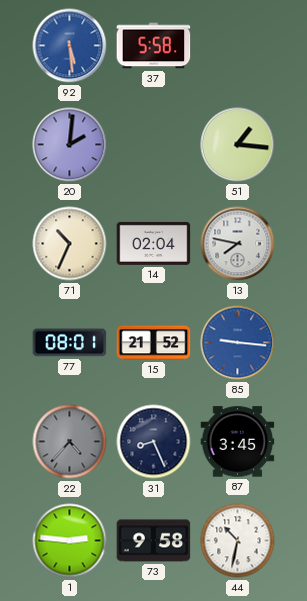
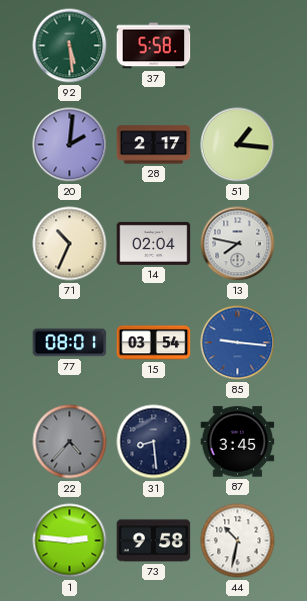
92 dial: blue -> green (70, 46)
28: none -> 2:17 (154, 145)
15: 21:52 -> 03:54 (154, 343)
31: 8:26 -> 8:29 (154, 442)
